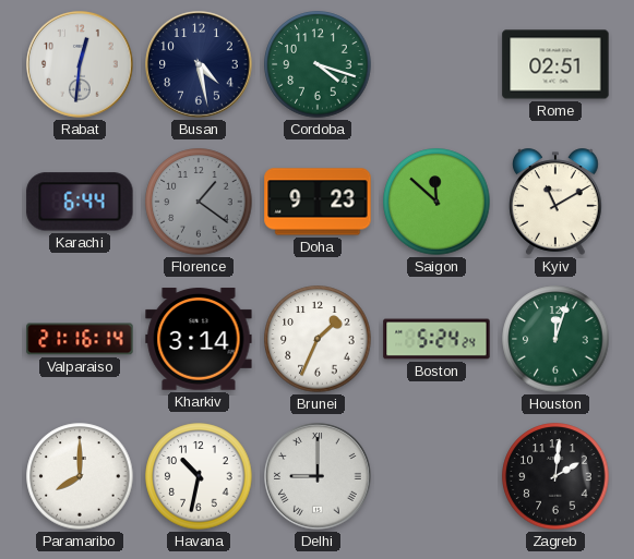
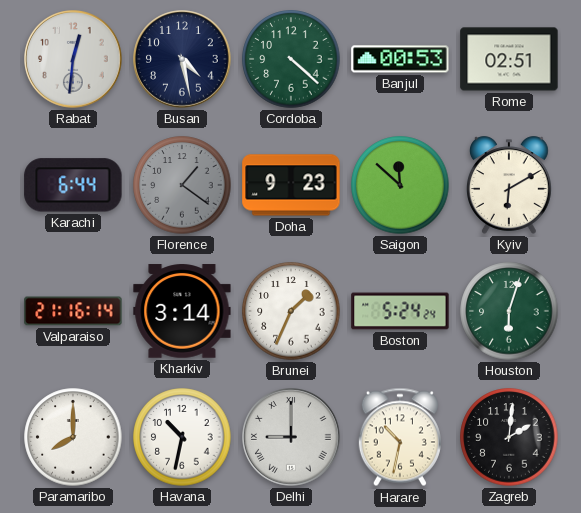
Cordoba: 4:18 -> 4:22 (291, 59)
Banjul: none -> 00:53 (400, 59)
Kyiv: 11:10 -> 6:10 (510, 185)
Houston: 12:03 -> 6:03 (509, 311)
Harare: none -> 10:32 (400, 437)
